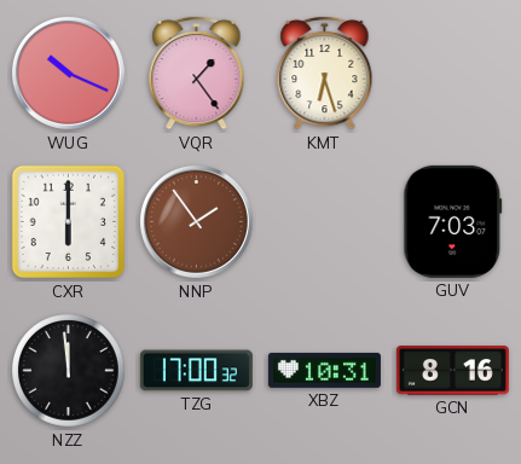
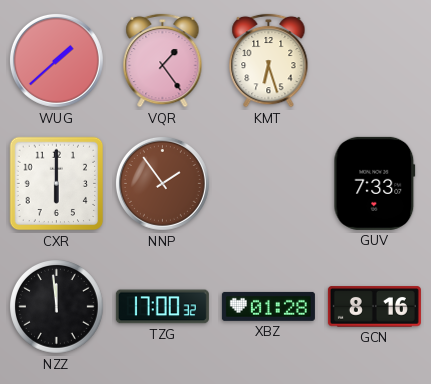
WUG: 10:19 -> 1:38 (56, 60)
GUV: 7:03 -> 7:33 (375, 183)
XBZ: 10:31 -> 01:28 (268, 306)
